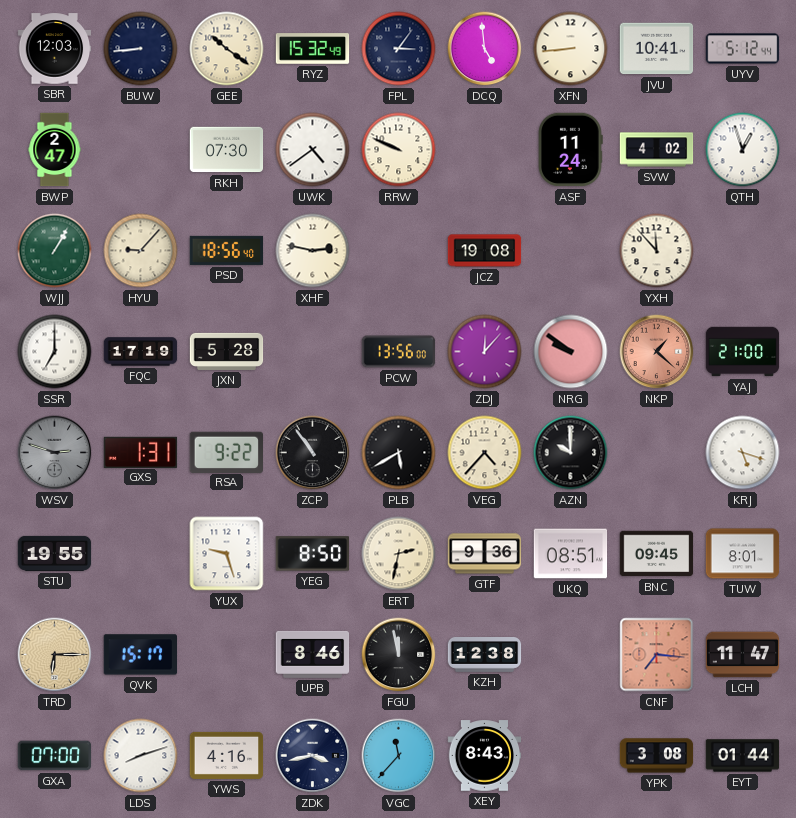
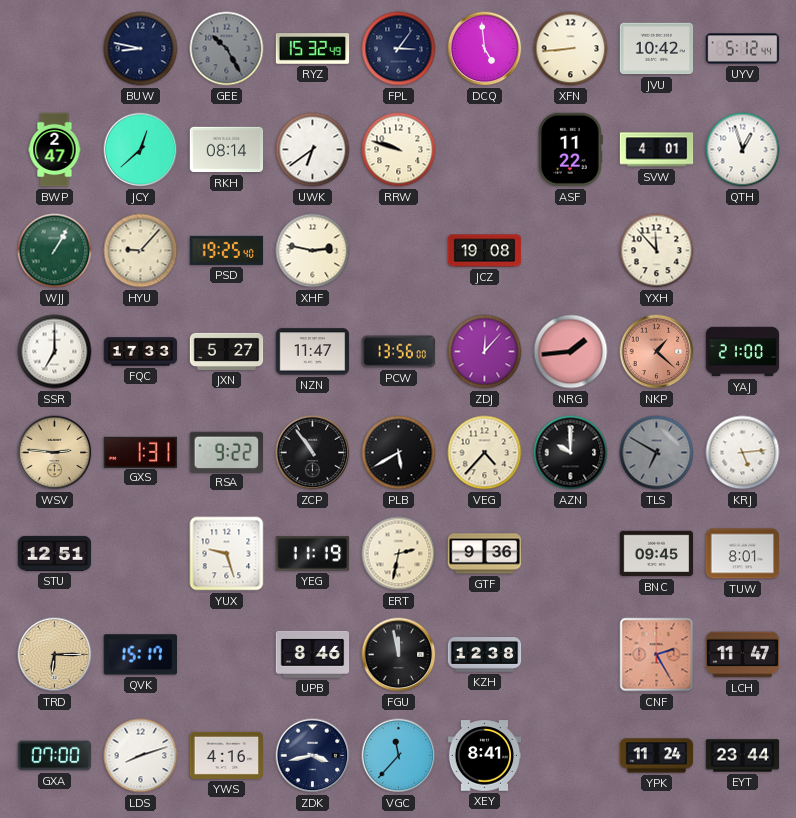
SBR: 12:03 -> none (55, 49)
BUW: 8:44 -> 8:47 (141, 49)
GEE: 10:21 -> 10:25 (227, 49)
GEE dial: cream -> grey (227, 49)
JVU: 10:41 -> 10:42 (657, 49)
JCY: none -> 12:38 (141, 150)
RKH: 07:30 -> 08:14 (227, 150)
UWK: 4:39 -> 6:39 (313, 150)
RRW: 9:49 -> 9:48 (399, 150)
ASF: 11:24 -> 11:22 (571, 150)
SVW: 4:02 -> 4:01 (657, 150)
PSD: 18:56 -> 19:25 (227, 250)
FQC: 17:19 -> 17:33 (141, 352)
JXN: 5:28 -> 5:27 (227, 351)
NZN: none -> 11:47 (313, 352)
NRG: 9:51 -> 1:44 (571, 352)
WSV: 2:48 -> 2:46 (55, 453)
WSV dial: grey -> champagne (55, 453)
TLS: none -> 6:50 (657, 453)
KRJ: 5:18 -> 5:14 (743, 453)
STU: 19:55 -> 12:51 (55, 553)
YEG: 8:50 -> 11:19 (313, 554)
UKQ: 08:51 -> none (571, 554)
CNF: 7:16 -> 2:25 (657, 655)
XEY: 8:43 -> 8:41 (485, 756)
YPK: 3:08 -> 11:24 (657, 756)
EYT: 01:44 -> 23:44 (743, 756)
